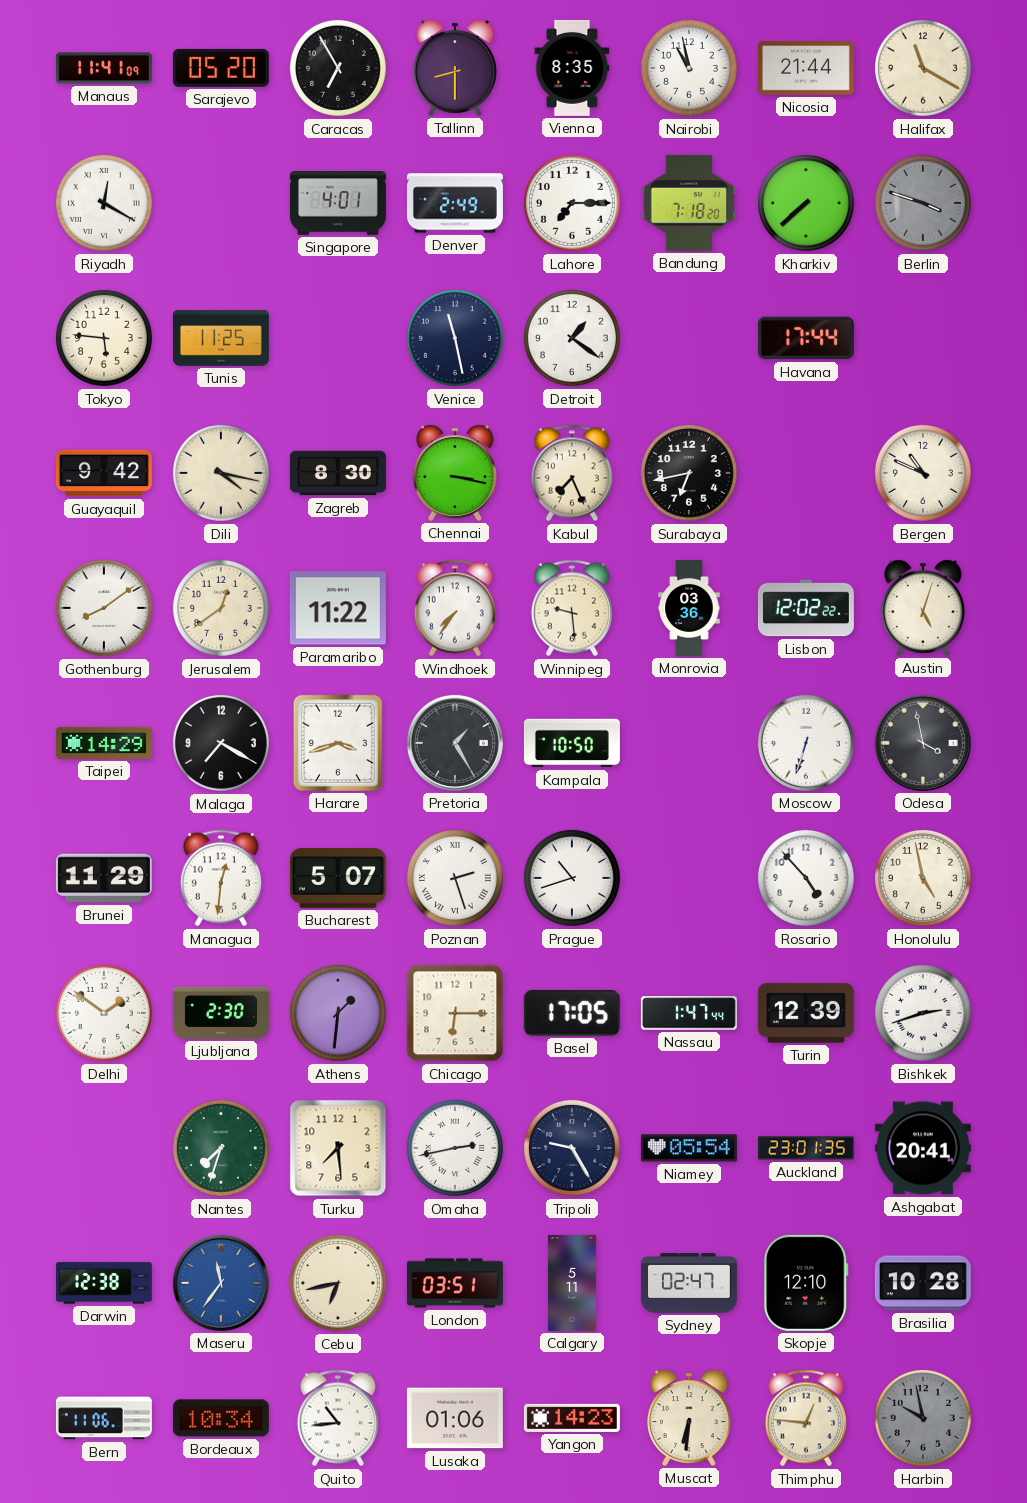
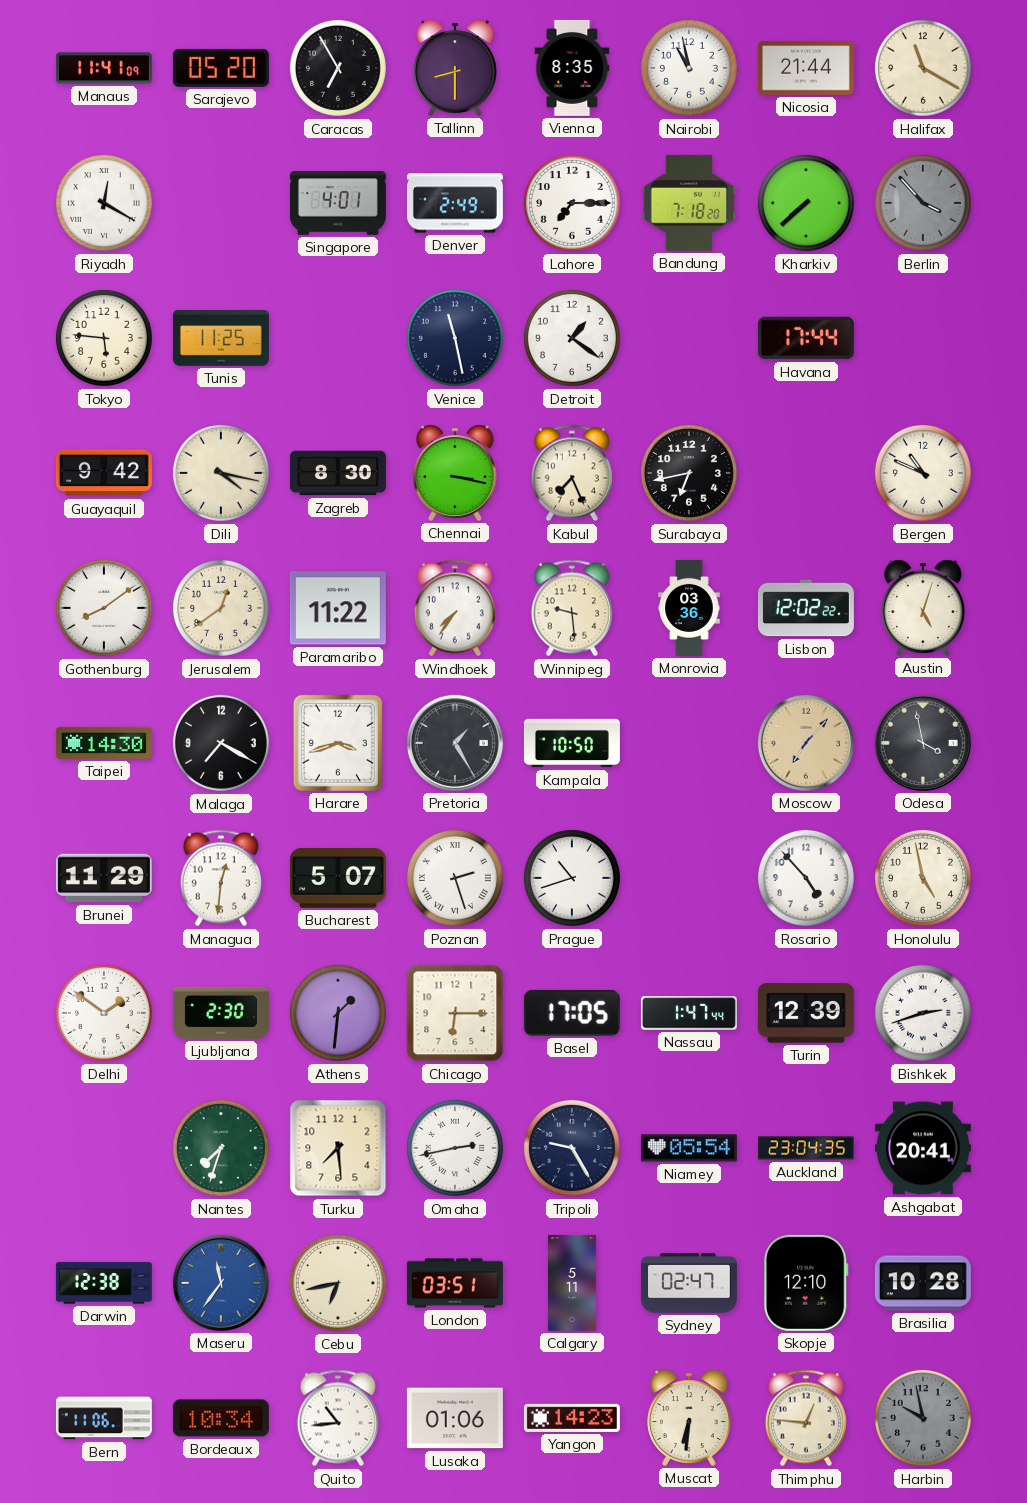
Berlin: 3:48 -> 3:53 (923, 203)
Taipei: 14:29 -> 14:30 (104, 743)
Moscow: 6:33 -> 7:07 (806, 743)
Moscow dial: white -> champagne (806, 743)
Auckland: 23:01 -> 23:04 (806, 1148)
